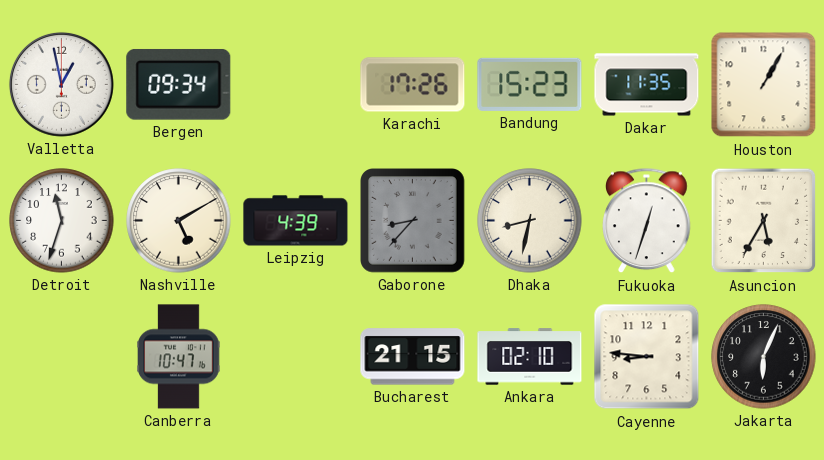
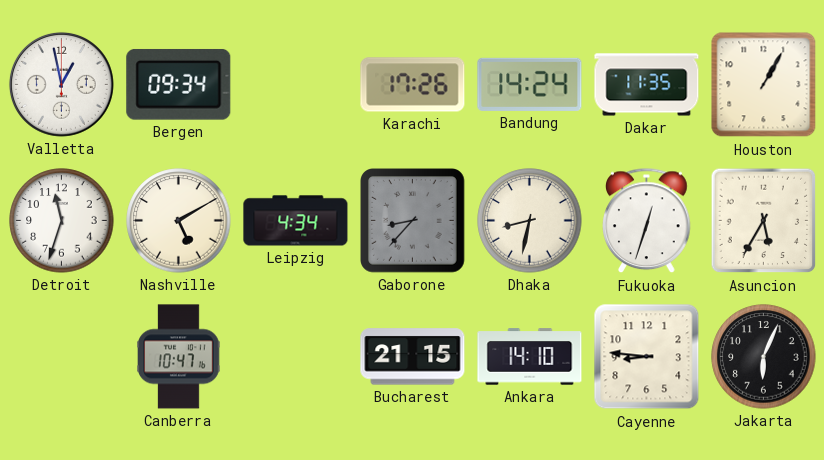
Bandung: 15:23 -> 14:24 (530, 84)
Leipzig: 4:39 -> 4:34 (296, 221)
Ankara: 02:10 -> 14:10 (530, 357)
